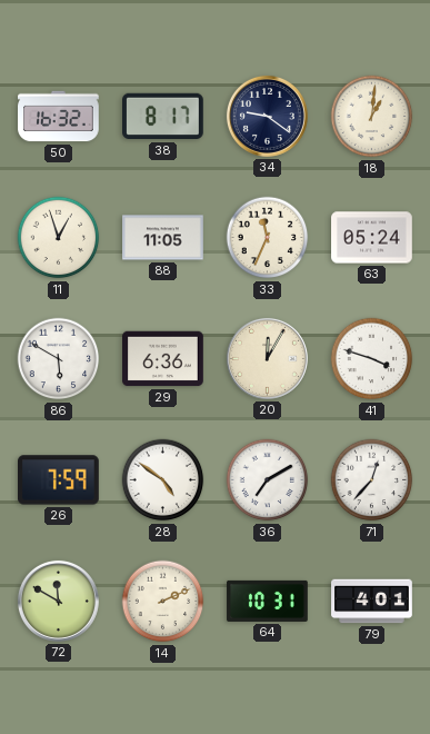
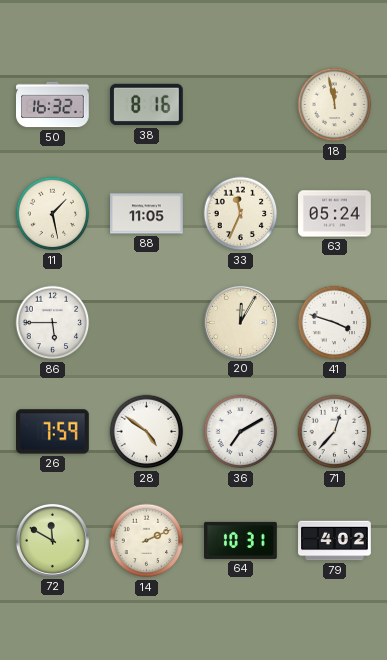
38: 8:17 -> 8:16 (147, 105)
34: 9:21 -> none (267, 116)
18: 1:01 -> 11:58 (335, 105)
11: 12:57 -> 1:28 (53, 214)
86: 5:50 -> 5:45 (53, 323)
29: 6:36 -> none (163, 359)
79: 4:01 -> 4:02 (335, 541)
